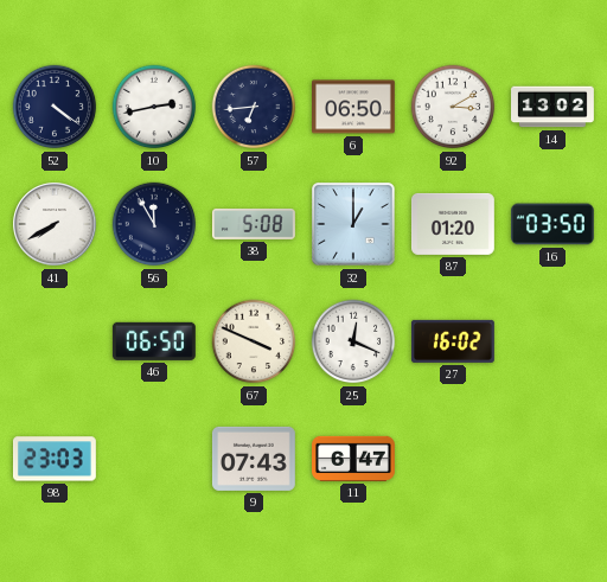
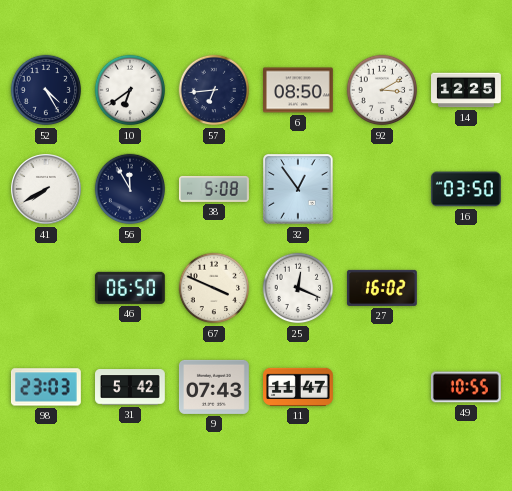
52: 4:21 -> 4:25 (46, 90)
10: 2:43 -> 6:39 (130, 90)
6: 06:50 -> 08:50 (299, 90)
14: 13:02 -> 12:25 (467, 90)
32: 1:00 -> 12:54 (298, 189)
87: 01:20 -> none (453, 224)
31: none -> 5:42 (131, 387)
11: 6:47 -> 11:47 (299, 387)
49: none -> 10:55 (466, 387)
